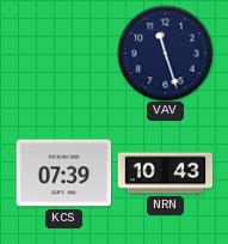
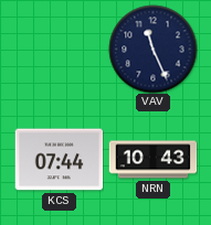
VAV: 11:27 -> 11:26 (152, 49)
KCS: 07:39 -> 07:44 (59, 160)
